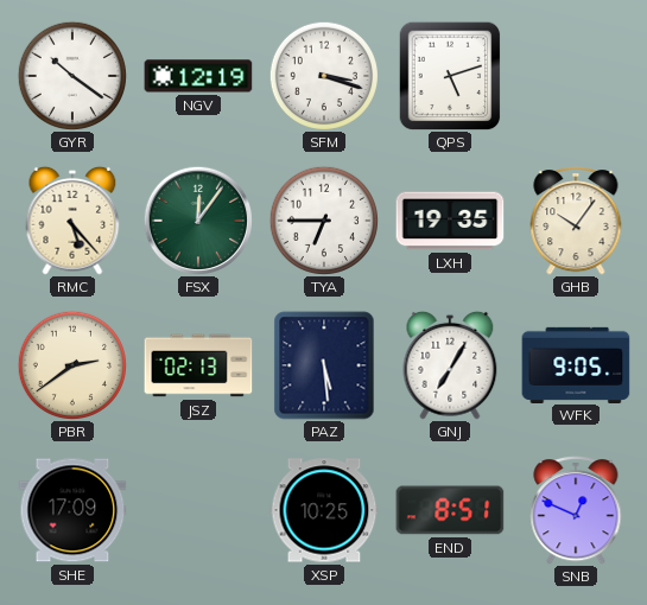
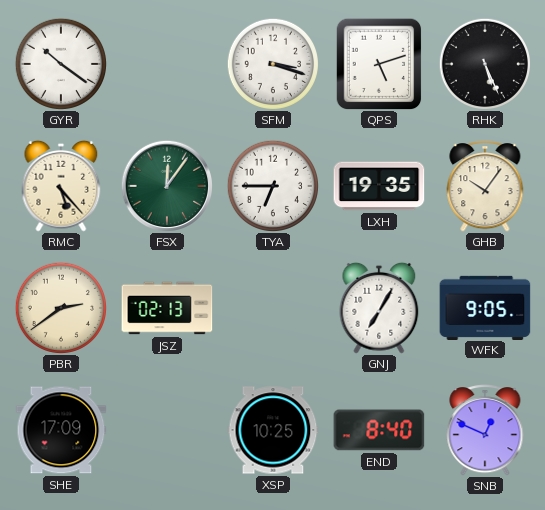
NGV: 12:19 -> none (198, 76)
RHK: none -> 5:26 (484, 63)
PAZ: 5:29 -> none (324, 365)
END: 8:51 -> 8:40 (379, 430)
